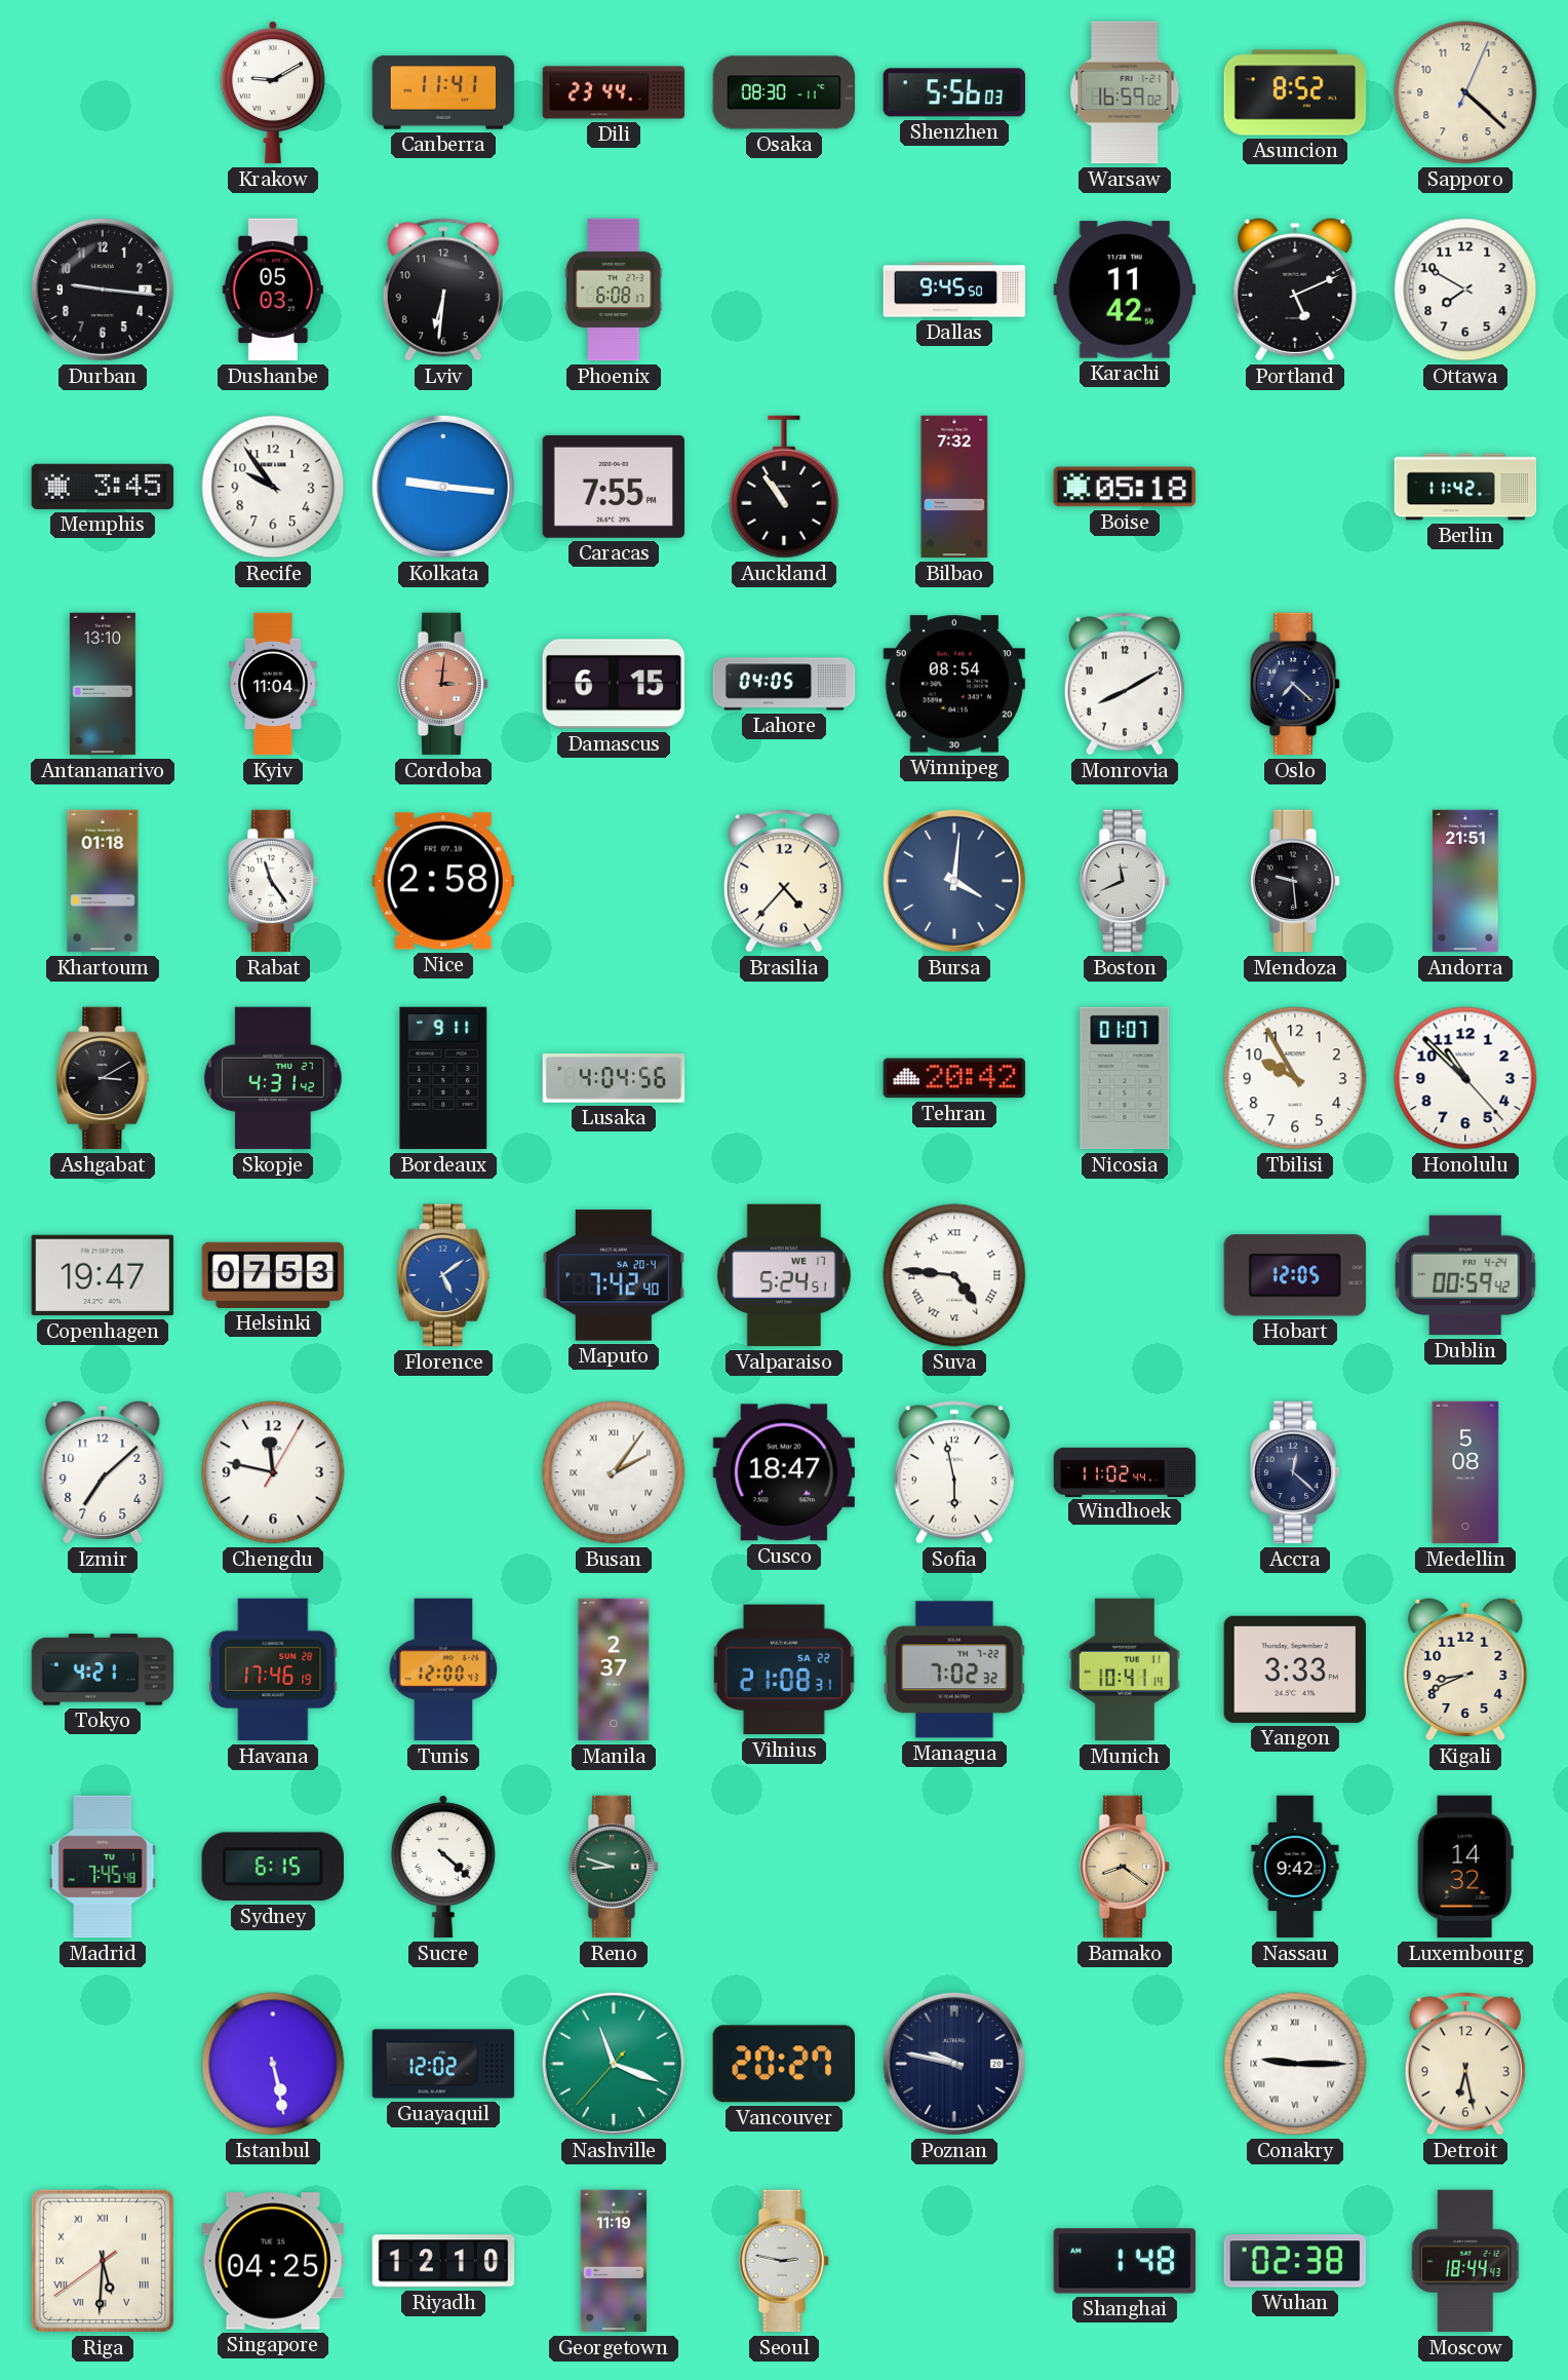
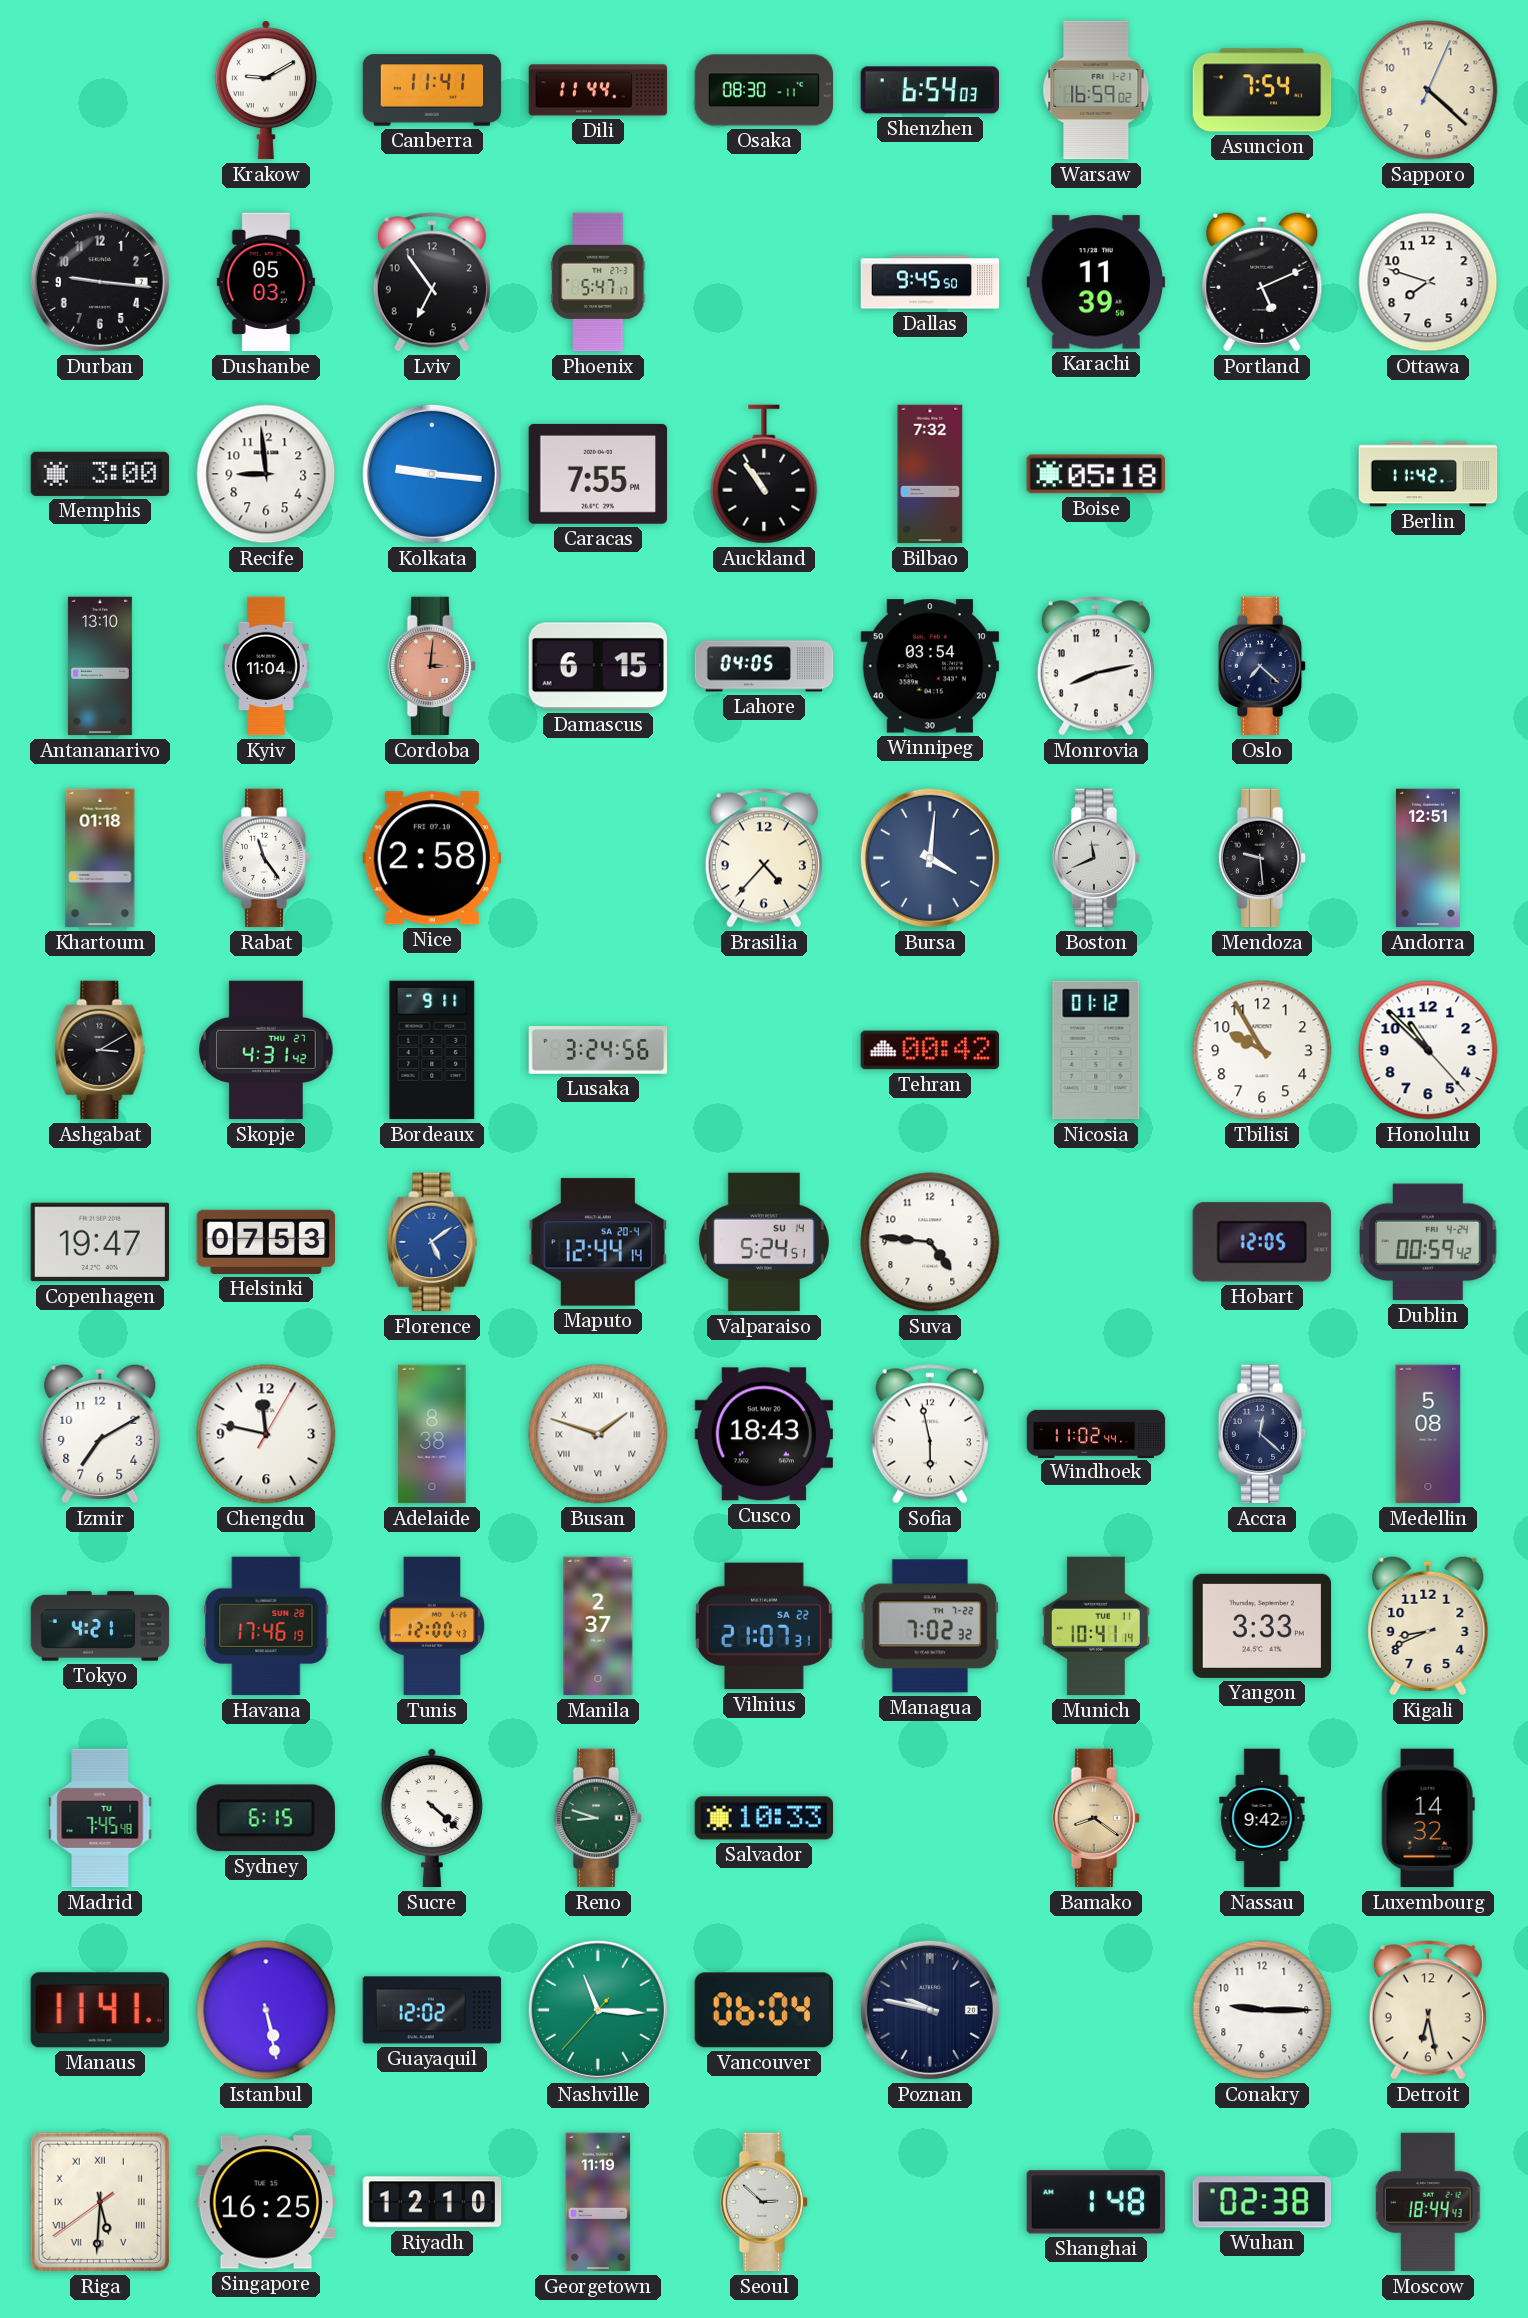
Dili: 23:44 -> 11:44 (598, 90)
Shenzhen: 5:56 -> 6:54 (929, 90)
Asuncion: 8:52 -> 7:54 (1262, 90)
Lviv: 6:31 -> 6:54 (432, 282)
Phoenix: 6:08 -> 5:47 (598, 282)
Karachi: 11:42 -> 11:39 (1096, 282)
Ottawa: 7:50 -> 7:48 (1428, 282)
Memphis: 3:45 -> 3:00 (100, 474)
Recife: 9:54 -> 8:59 (266, 474)
Winnipeg: 08:54 -> 03:54 (930, 666)
Monrovia: 8:10 -> 8:13 (1096, 666)
Andorra: 21:51 -> 12:51 (1428, 858)
Lusaka: 4:04 -> 3:24 (598, 1050)
Tehran: 20:42 -> 00:42 (930, 1050)
Nicosia: 01:07 -> 01:12 (1096, 1050)
Maputo: 7:42 -> 12:44 (597, 1242)
Valparaiso date: WE 17 -> SU 14 (764, 1242)
Suva numerals: Roman -> Arabic (930, 1242)
Izmir: 7:08 -> 7:10 (100, 1434)
Adelaide: none -> 8:38 (432, 1434)
Busan: 2:06 -> 1:48 (598, 1434)
Cusco: 18:47 -> 18:43 (763, 1434)
Vilnius: 21:08 -> 21:07 (764, 1626)
Salvador: none -> 10:33 (764, 1818)
Manaus: none -> 11:41 (100, 2010)
Nashville: 11:18 -> 11:15 (598, 2010)
Vancouver: 20:27 -> 06:04 (763, 2010)
Conakry numerals: Roman -> Arabic (1262, 2010)
Singapore: 04:25 -> 16:25 (266, 2202)
Seoul: 2:47 -> 2:52 (764, 2202)
